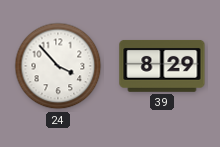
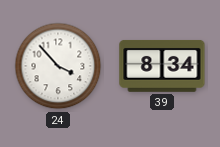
39: 8:29 -> 8:34 (162, 66)
